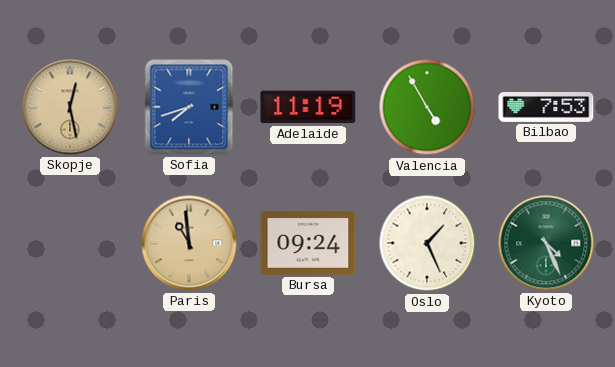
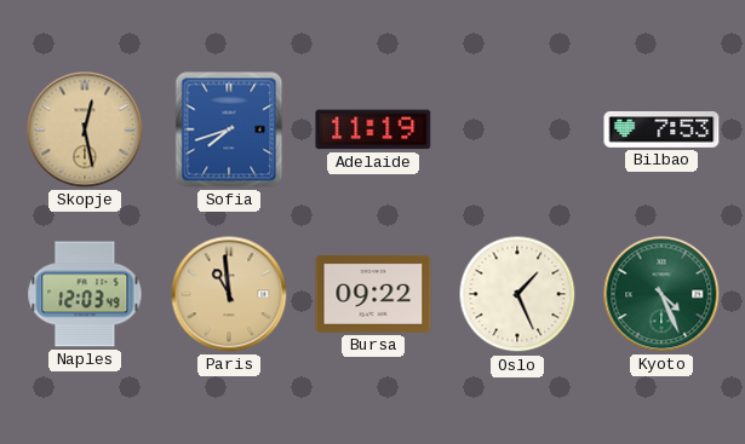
Valencia: 4:55 -> none (427, 107)
Naples: none -> 12:03 (85, 294)
Bursa: 09:24 -> 09:22 (373, 294)
